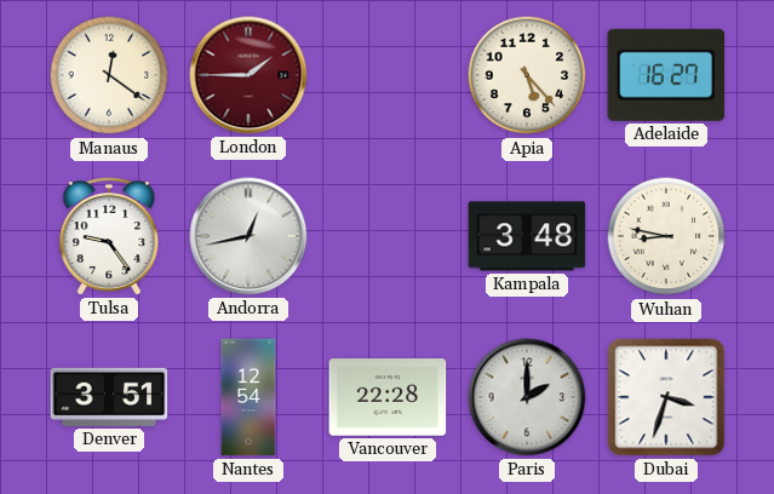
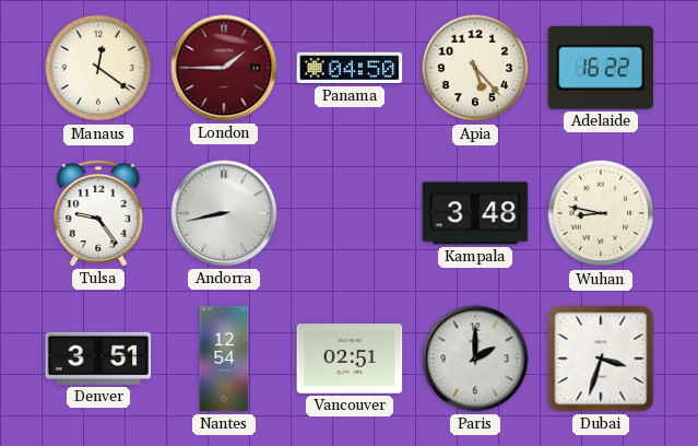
Panama: none -> 04:50 (350, 68)
Adelaide: 16:27 -> 16:22 (601, 68)
Andorra: 12:43 -> 8:43 (224, 213)
Vancouver: 22:28 -> 02:51 (350, 359)
